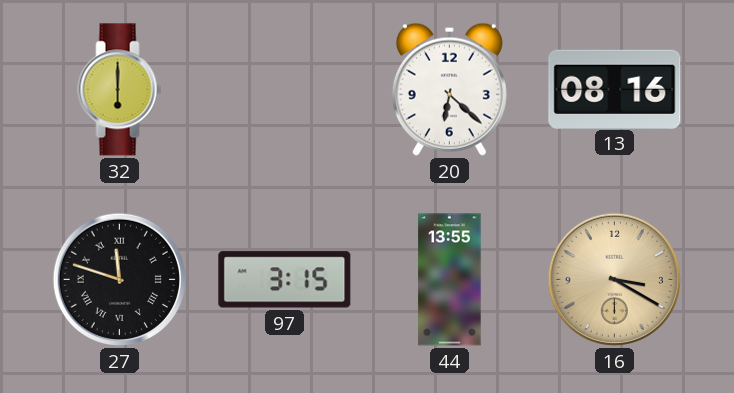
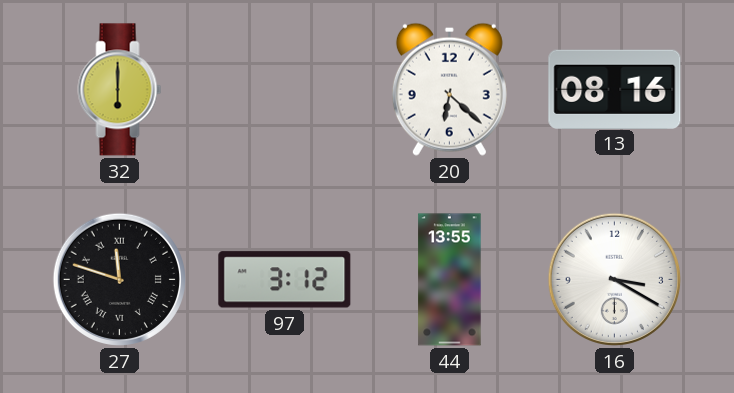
97: 3:15 -> 3:12 (285, 280)
16 dial: champagne -> white (614, 279)
